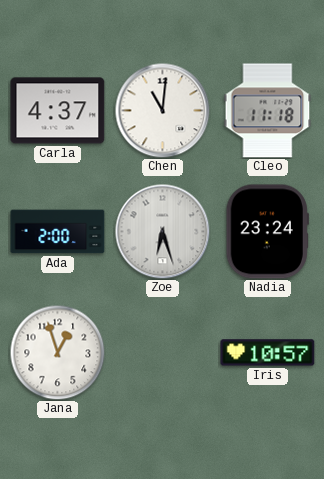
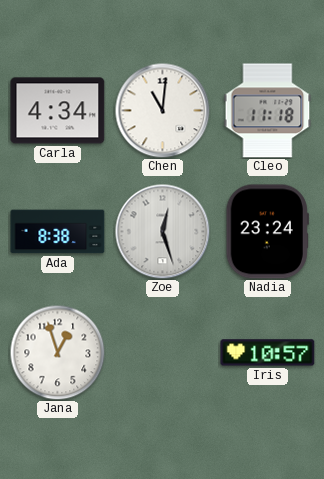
Carla: 4:37 -> 4:34 (58, 111)
Ada: 2:00 -> 8:38 (58, 232)
Zoe: 6:27 -> 12:27 (162, 231)
